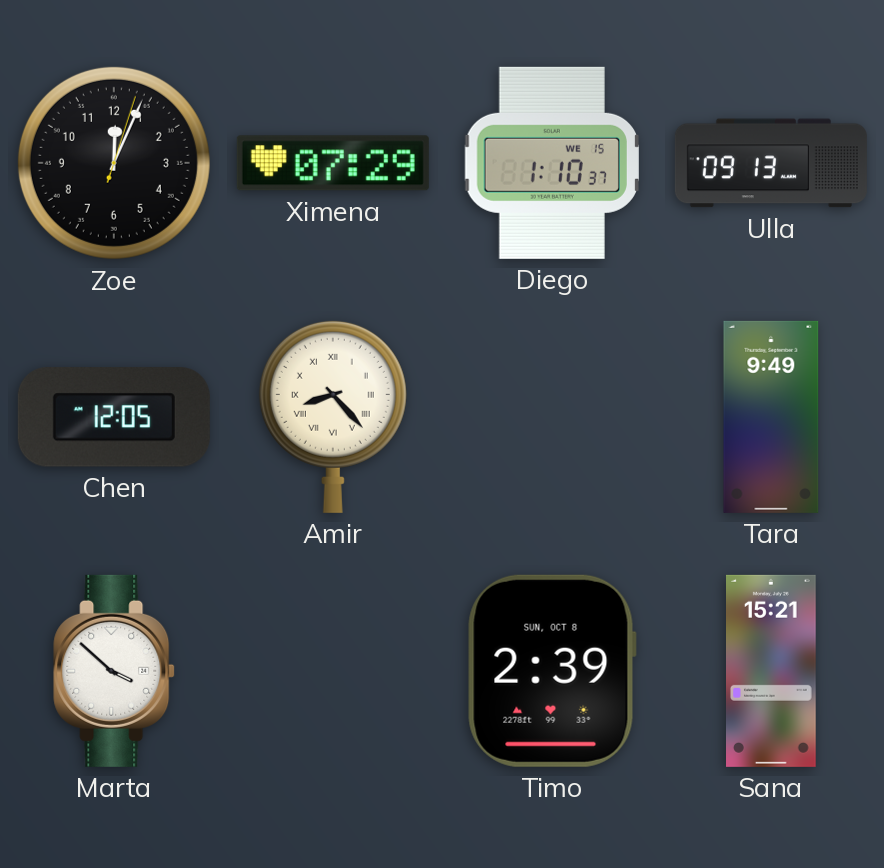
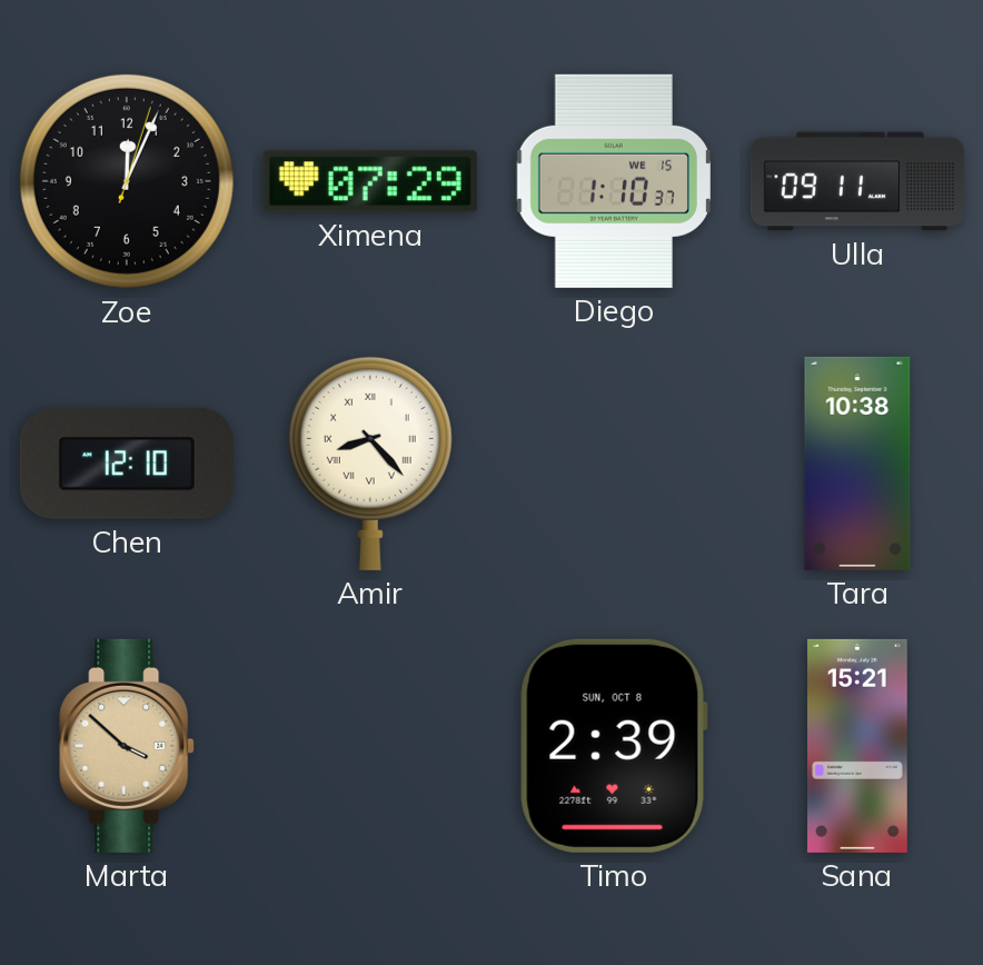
Ulla: 09:13 -> 09:11 (857, 181)
Chen: 12:05 -> 12:10 (127, 464)
Tara: 9:49 -> 10:38 (857, 464)
Marta dial: white -> champagne (127, 746)
